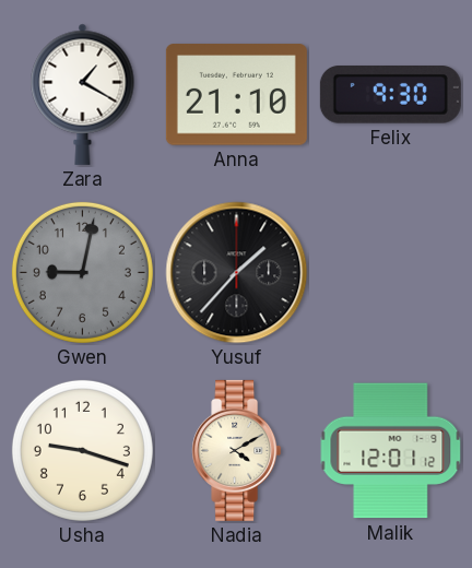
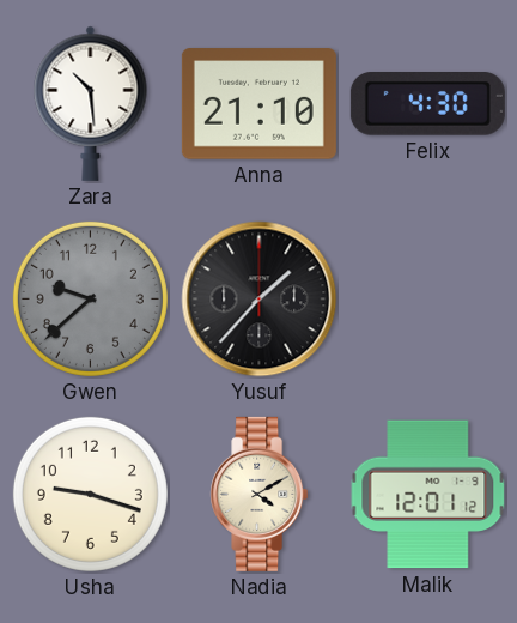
Zara: 1:20 -> 10:29 (91, 103)
Felix: 9:30 -> 4:30 (427, 104)
Gwen: 9:02 -> 9:38 (90, 298)
